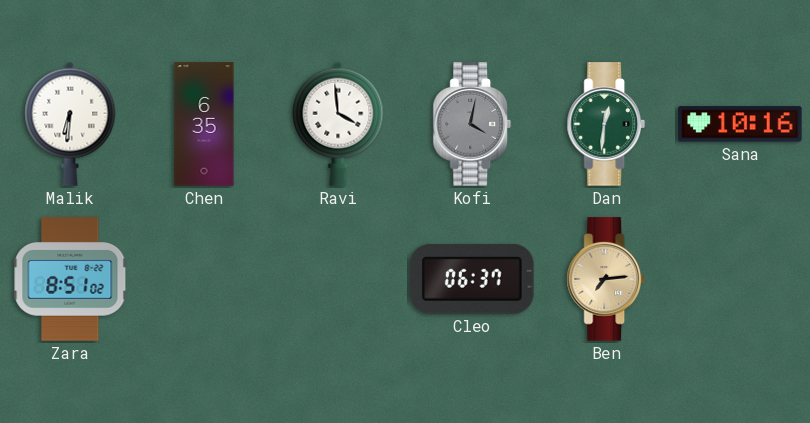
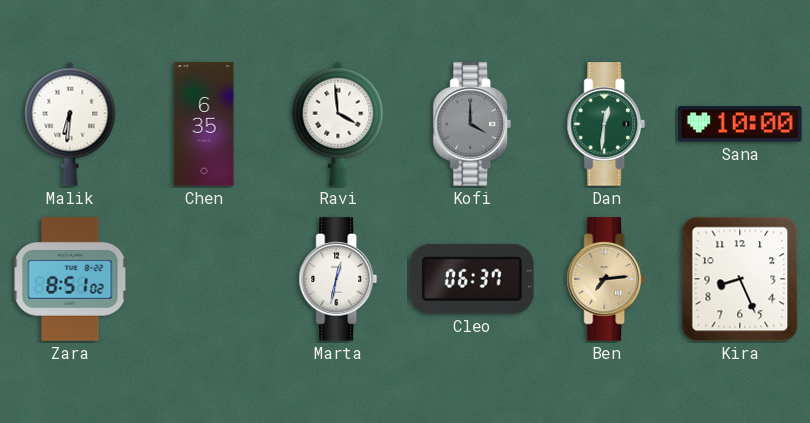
Kofi: 4:02 -> 4:00 (472, 124)
Sana: 10:16 -> 10:00 (740, 124)
Marta: none -> 12:32 (338, 279)
Kira: none -> 8:26 (740, 279)
